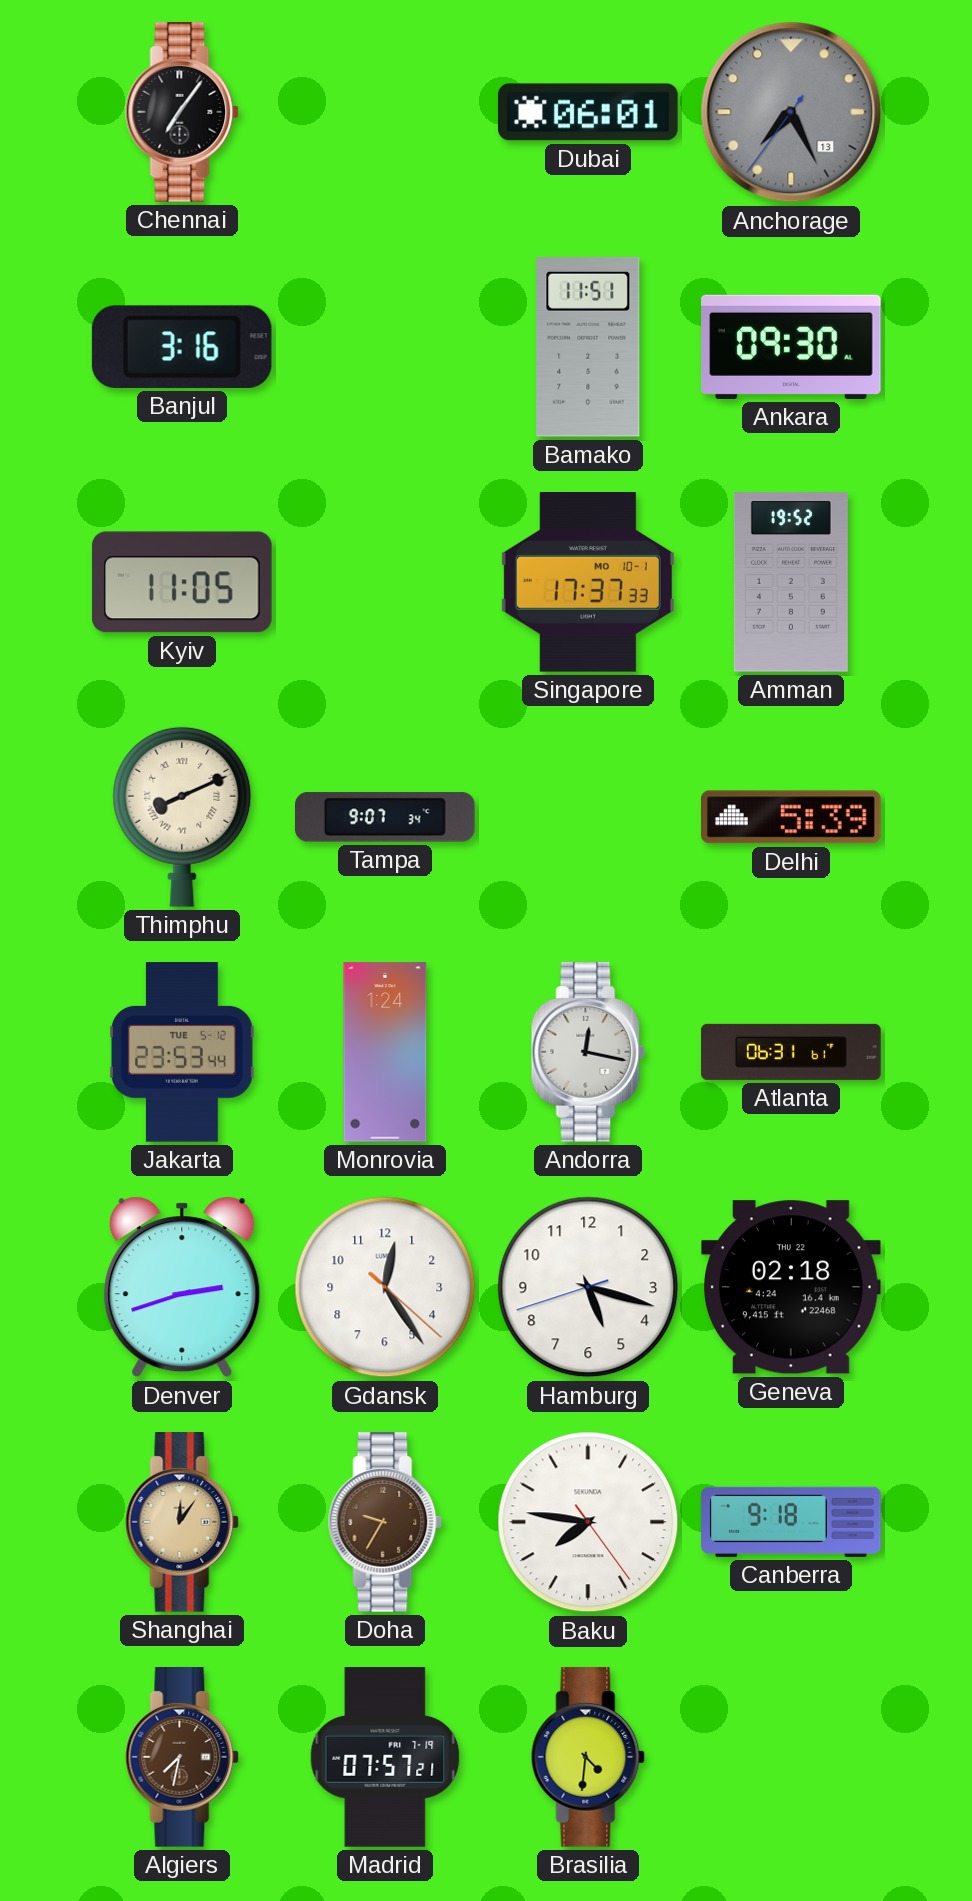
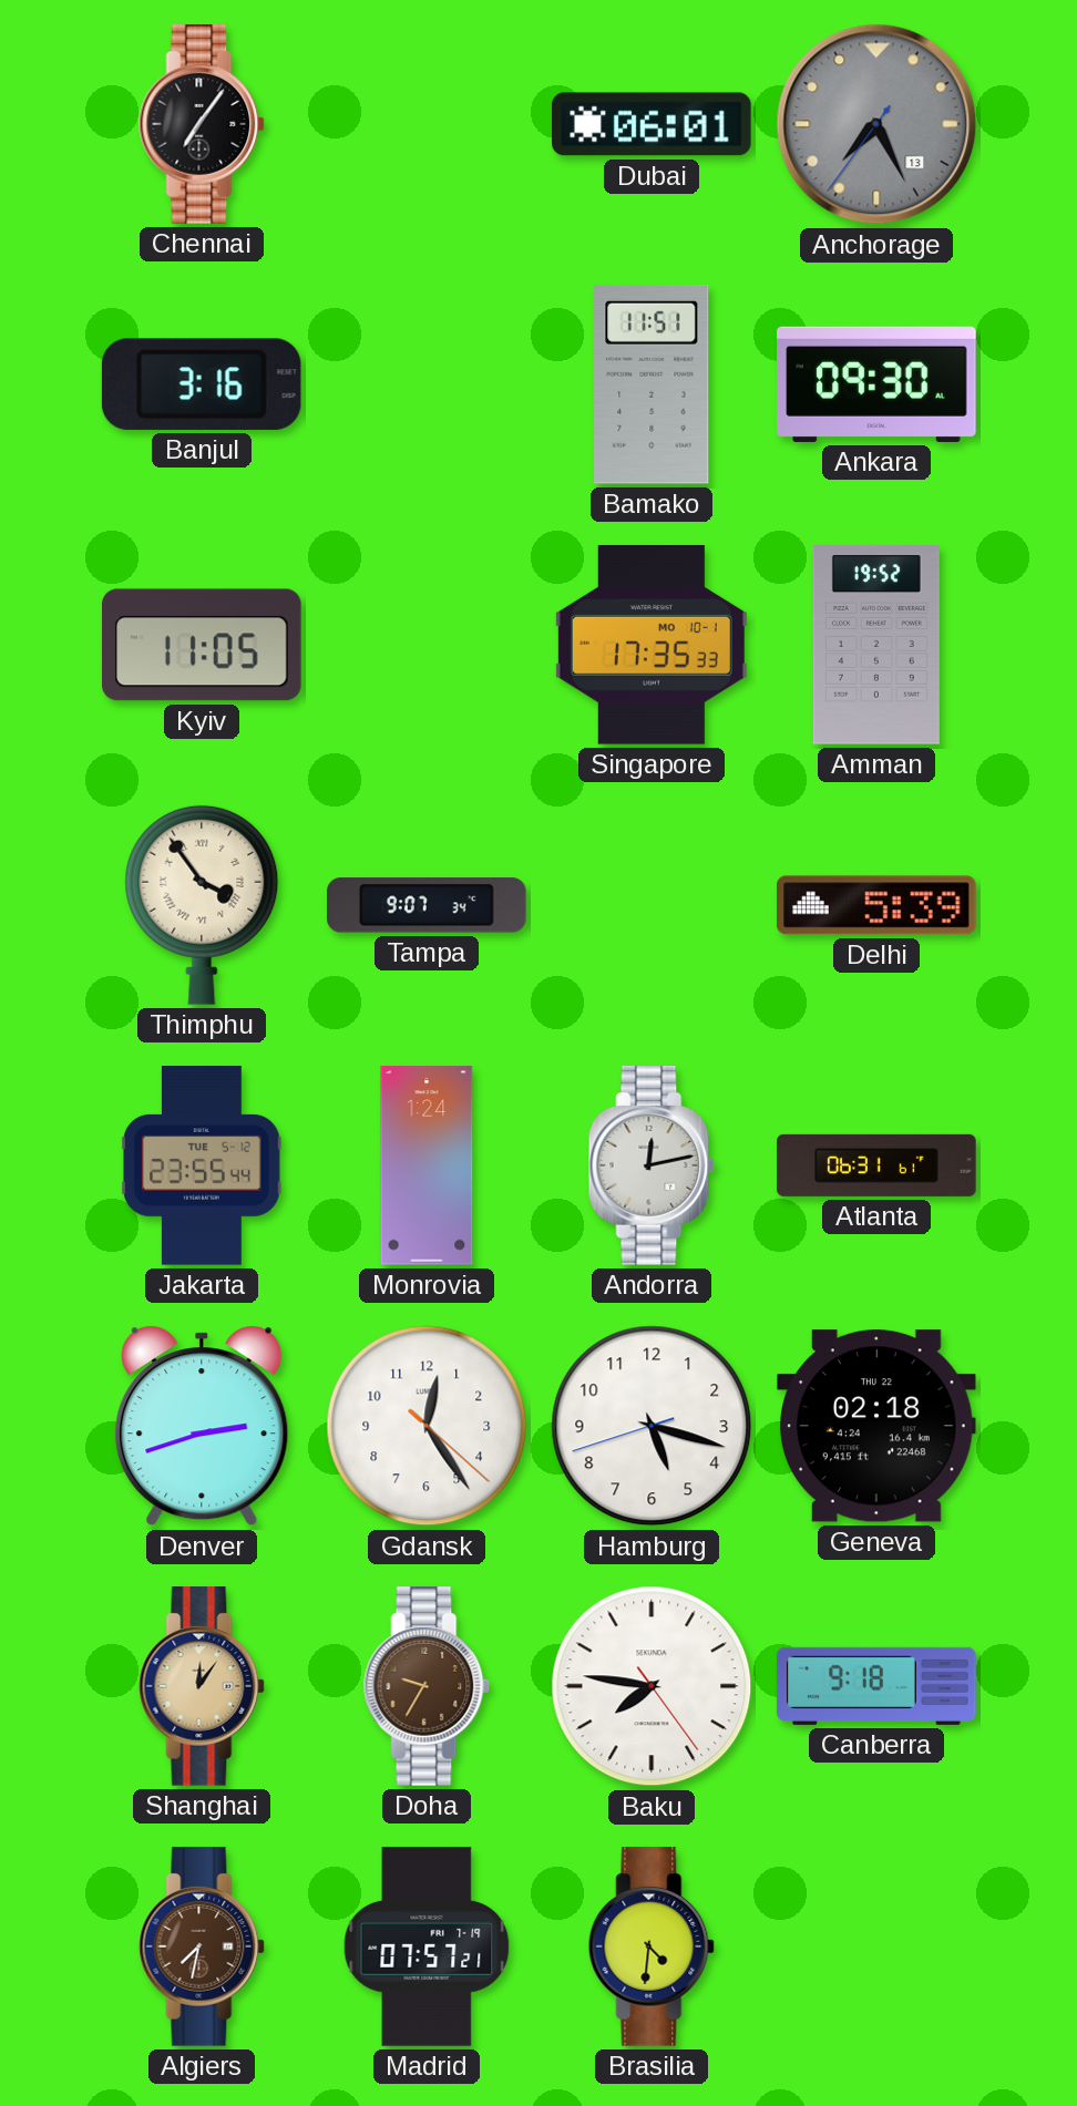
Singapore: 17:37 -> 17:35 (652, 646)
Thimphu: 8:11 -> 3:54 (202, 905)
Jakarta: 23:53 -> 23:55 (202, 1165)
Andorra: 12:17 -> 12:13 (652, 1165)
